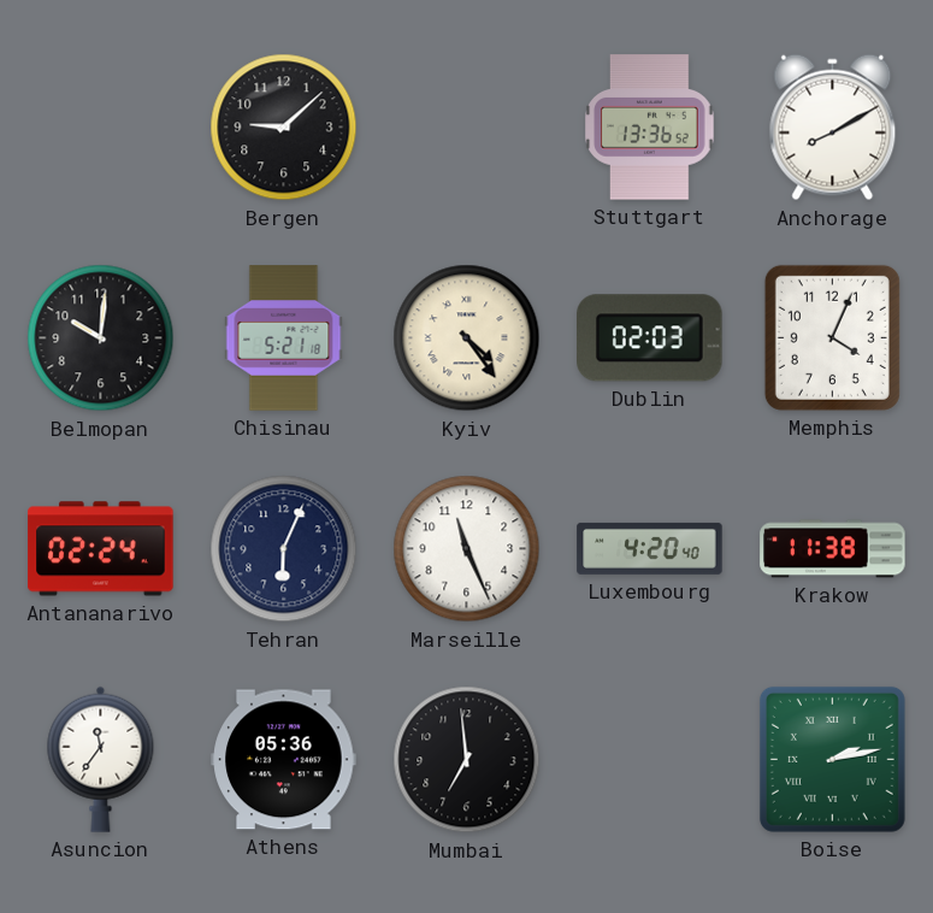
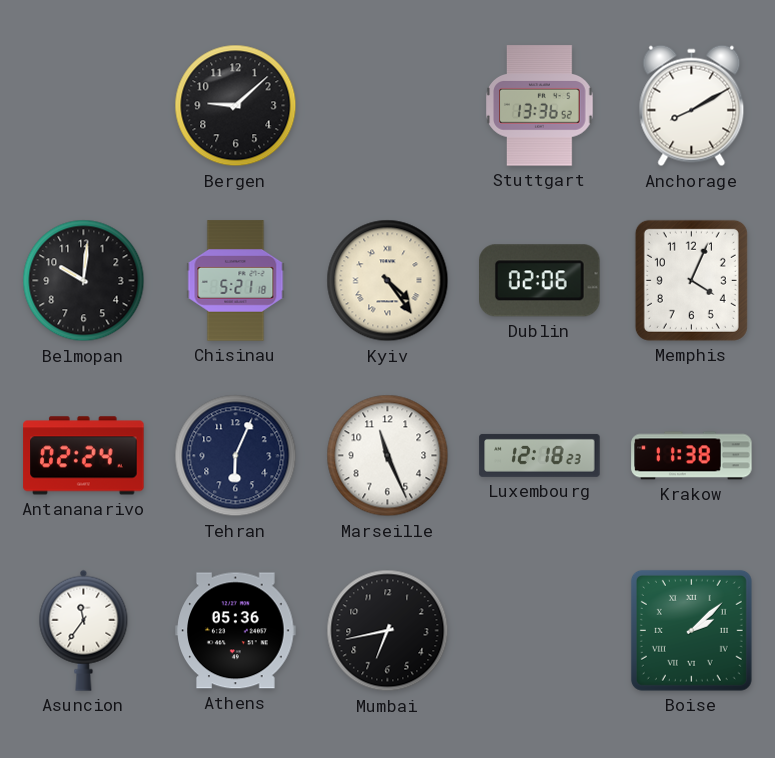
Dublin: 02:03 -> 02:06 (540, 281)
Luxembourg: 4:20 -> 12:18 (540, 455)
Mumbai: 6:59 -> 6:43 (388, 631)
Boise: 2:13 -> 2:08 (691, 630)
